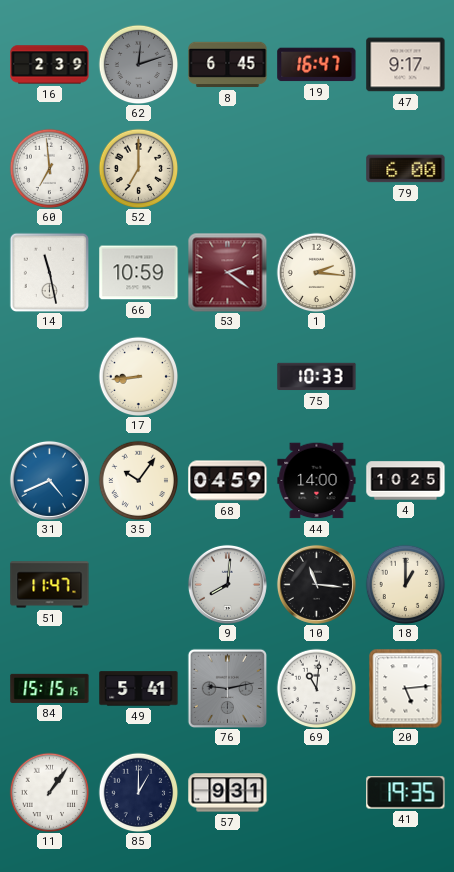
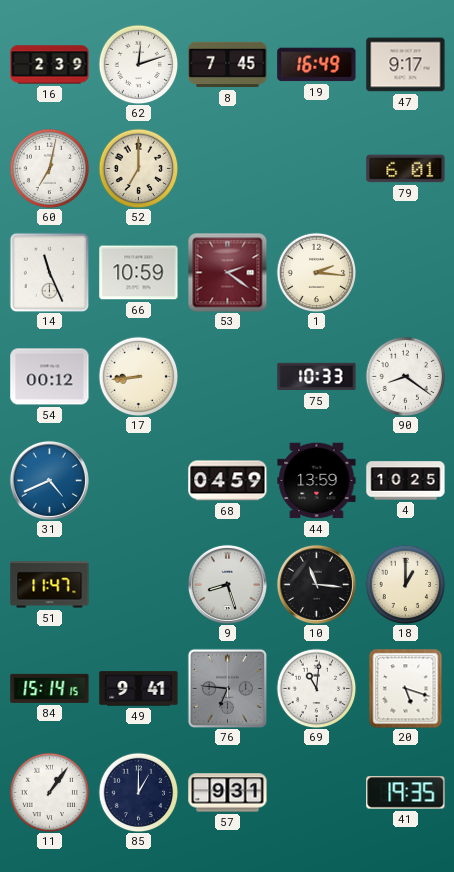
62 dial: grey -> white (138, 64)
8: 6:45 -> 7:45 (228, 65)
19: 16:47 -> 16:49 (317, 65)
60: 6:59 -> 7:02 (49, 168)
79: 6:00 -> 6:01 (406, 169)
14: 11:28 -> 11:26 (49, 272)
54: none -> 00:12 (50, 377)
90: none -> 8:21 (405, 376)
35: 10:06 -> none (138, 480)
44: 14:00 -> 13:59 (317, 481)
9: 8:01 -> 8:27 (227, 584)
84: 15:15 -> 15:14 (50, 688)
49: 5:41 -> 9:41 (139, 689)
76: 9:13 -> 6:46 (227, 688)
20: 5:14 -> 5:18 (406, 689)
